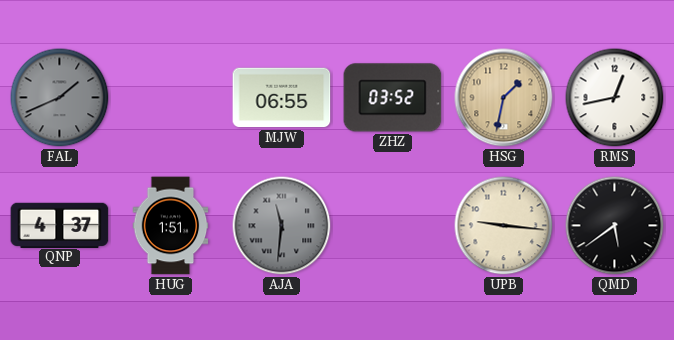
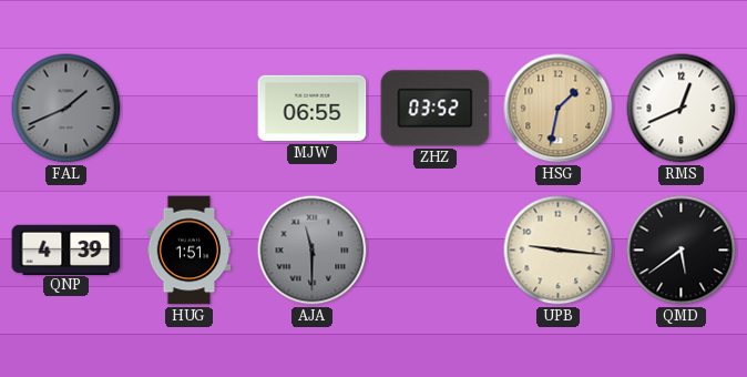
RMS: 12:43 -> 12:41 (682, 109)
QNP: 4:37 -> 4:39 (66, 249)
AJA: 11:31 -> 11:30 (313, 251)
